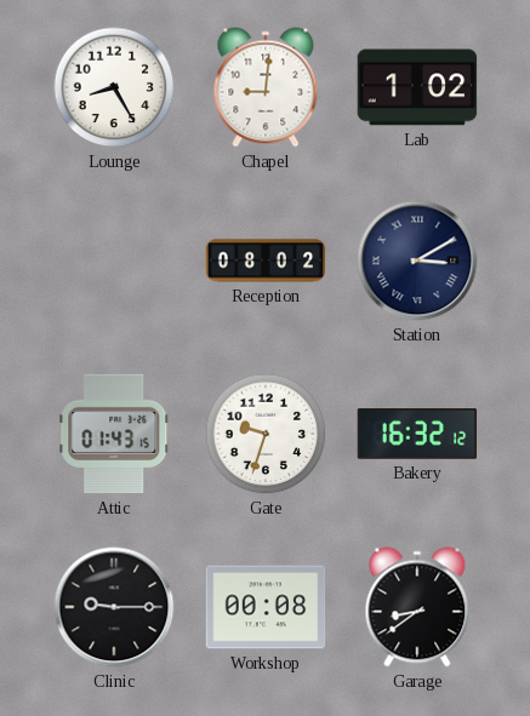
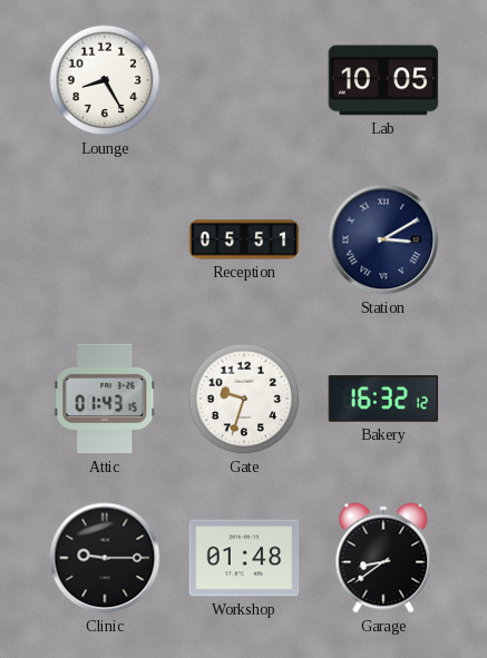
Chapel: 9:01 -> none (266, 87)
Lab: 1:02 -> 10:05 (383, 80)
Reception: 08:02 -> 05:51 (244, 239)
Workshop: 00:08 -> 01:48 (244, 558)
